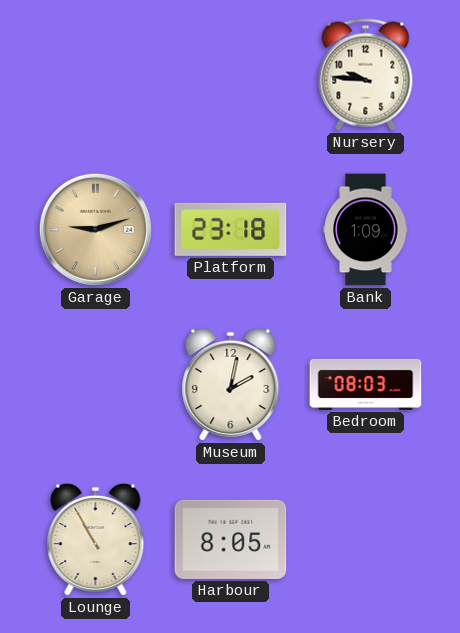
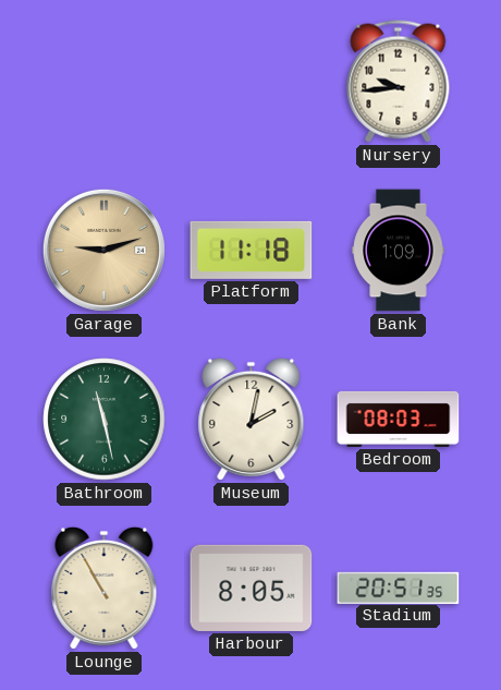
Nursery: 9:46 -> 9:44 (399, 82)
Platform: 23:18 -> 11:18 (252, 250)
Bathroom: none -> 11:28 (105, 420)
Stadium: none -> 20:51 (399, 588)
